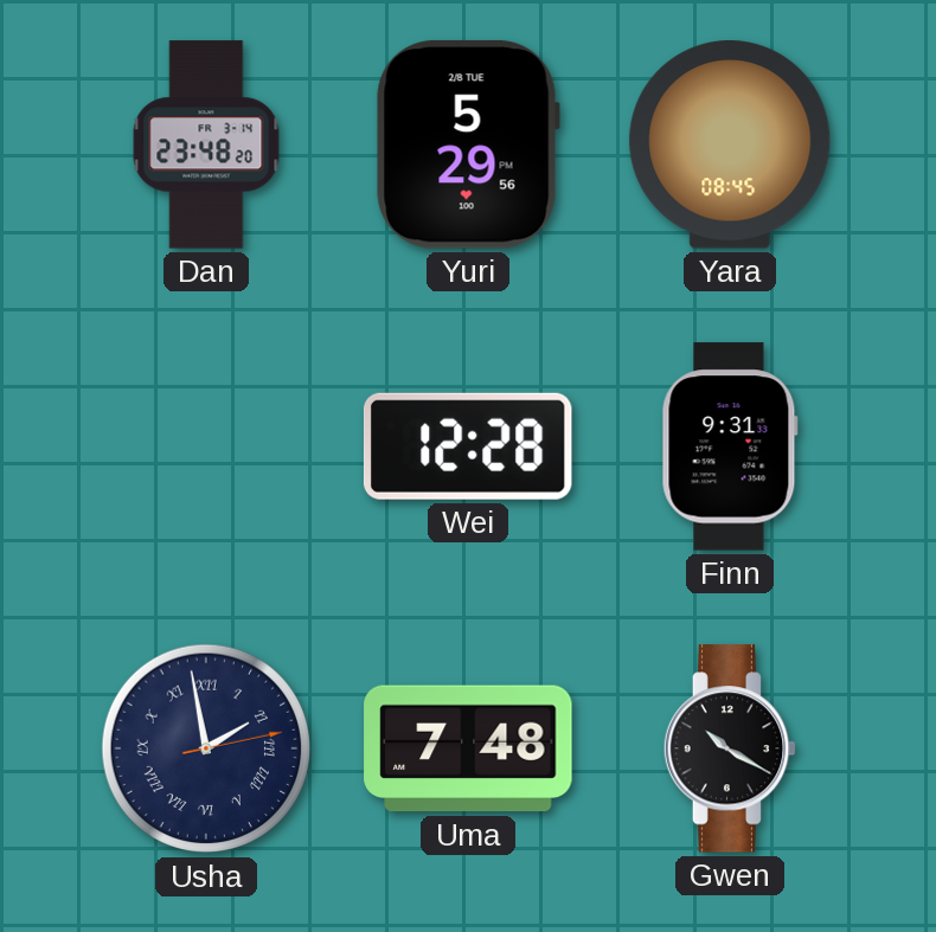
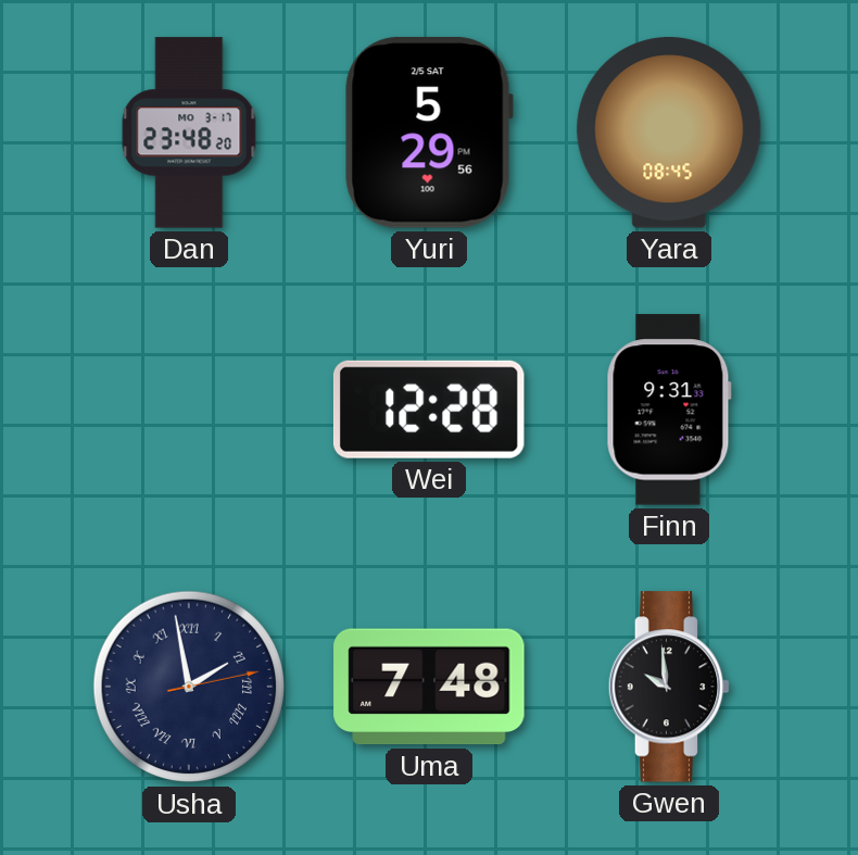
Dan date: FR 3-14 -> MO 3-17 (189, 133)
Yuri date: 2/8 TUE -> 2/5 SAT (429, 133)
Gwen: 10:20 -> 9:59 (669, 687)
